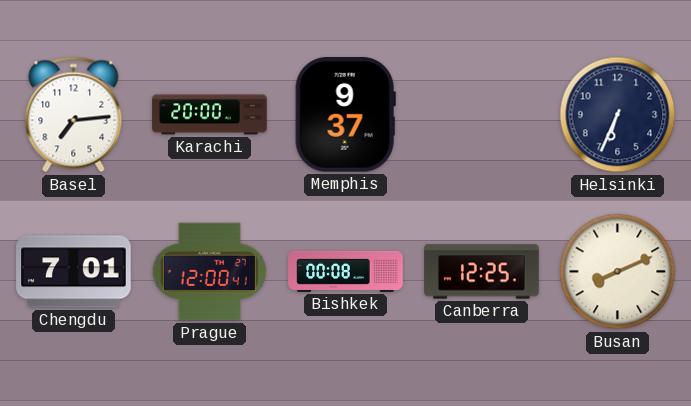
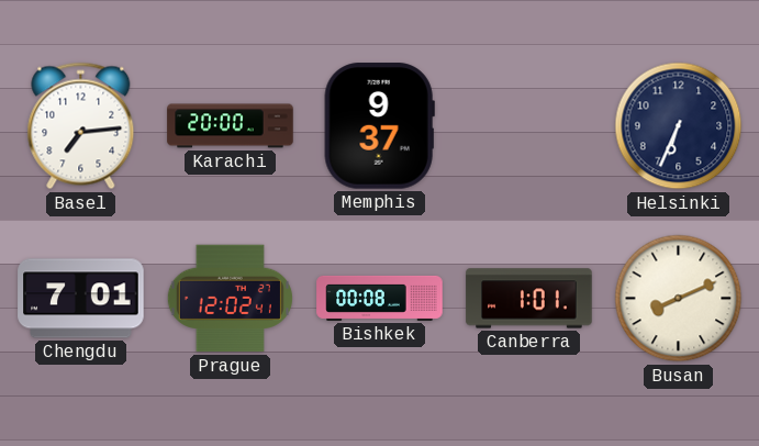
Prague: 12:00 -> 12:02 (230, 299)
Canberra: 12:25 -> 1:01 (529, 299)
